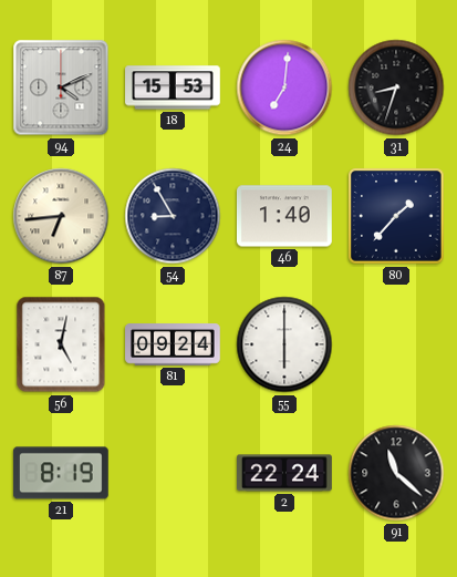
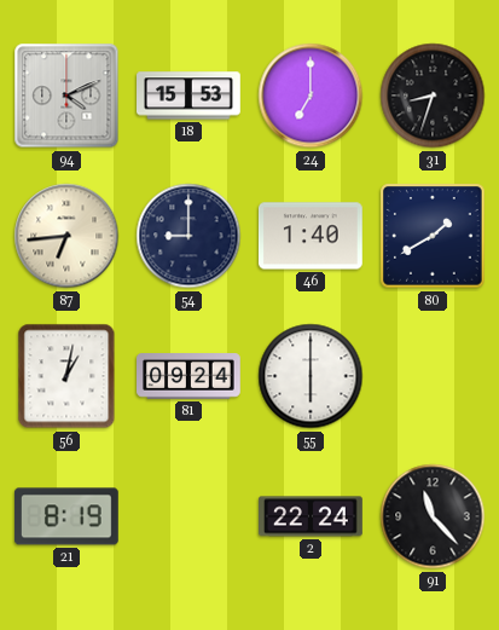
24: 7:01 -> 7:00 (311, 96)
54: 8:55 -> 9:00 (188, 236)
80: 1:37 -> 1:40 (433, 236)
56: 5:02 -> 1:02 (66, 376)
91: 11:22 -> 11:23 (433, 516)
